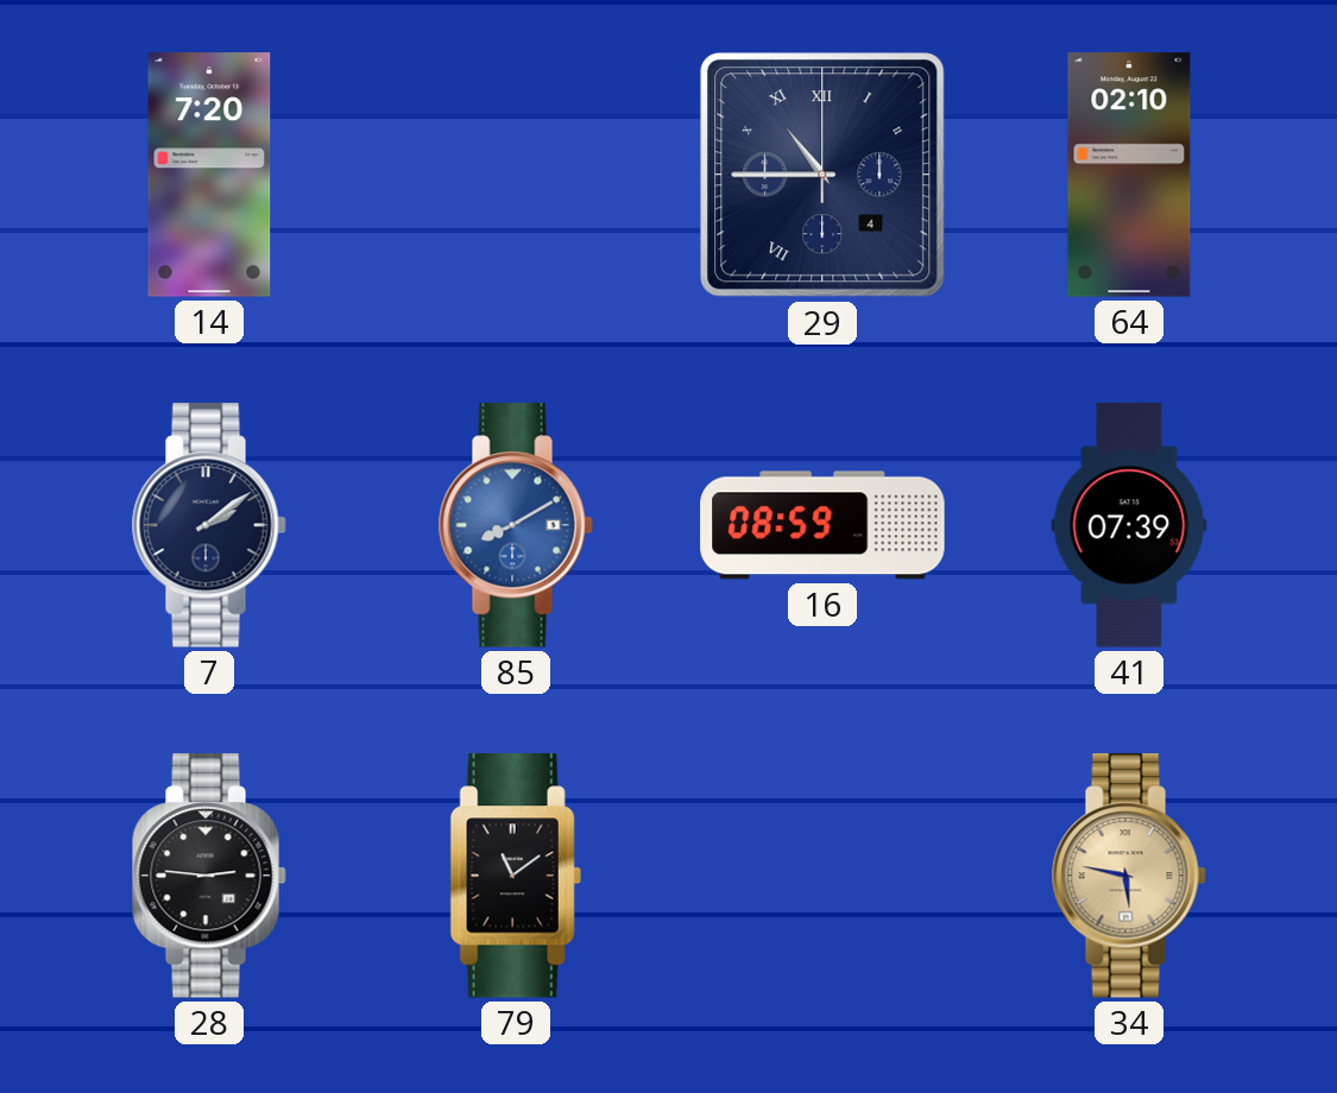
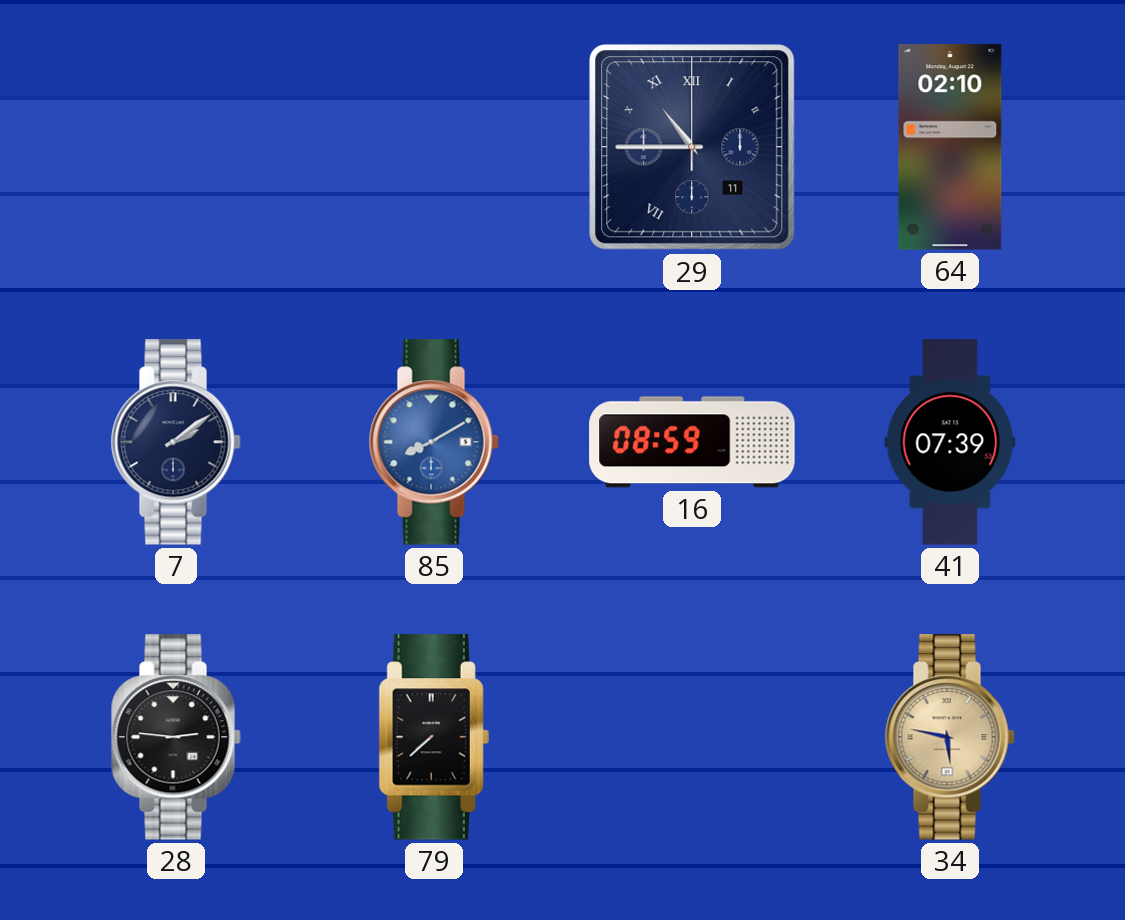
14: 7:20 -> none (209, 175)
29 date: 4 -> 11 (692, 147)
79: 11:09 -> 7:38 (434, 737)
